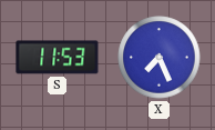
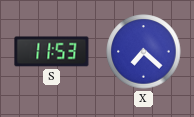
X: 7:26 -> 7:22 (144, 52)
